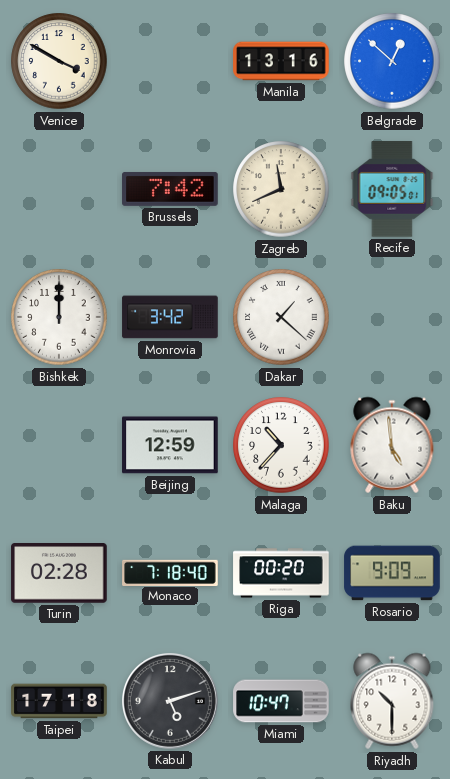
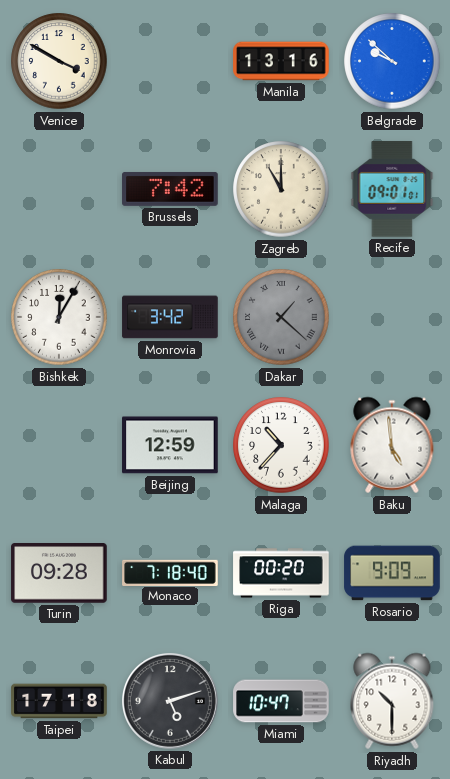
Belgrade: 12:52 -> 9:52 (392, 61)
Zagreb: 11:41 -> 11:00 (281, 189)
Recife: 09:05 -> 09:01 (392, 189)
Bishkek: 12:00 -> 12:05 (59, 317)
Dakar dial: white -> grey (281, 317)
Turin: 02:28 -> 09:28 (59, 574)
